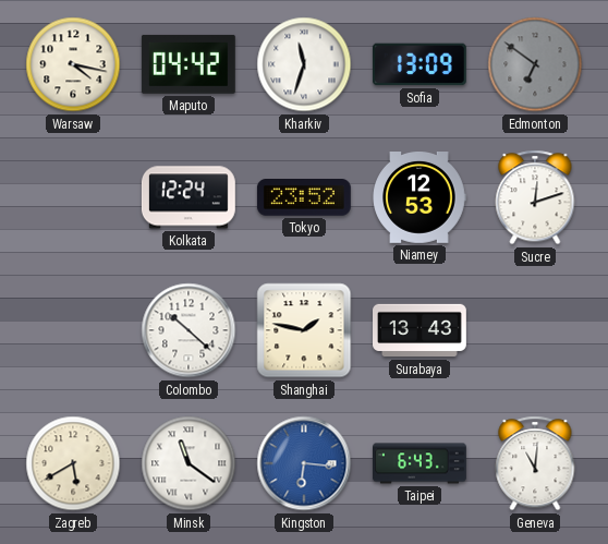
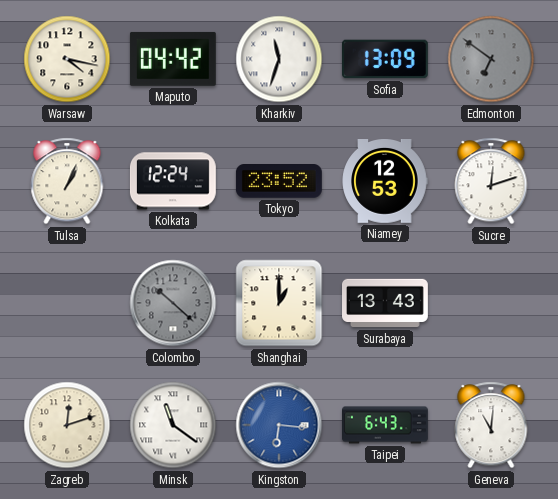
Tulsa: none -> 1:04 (67, 181)
Colombo dial: white -> grey (173, 303)
Shanghai: 1:47 -> 1:00 (279, 303)
Zagreb: 5:40 -> 12:12 (67, 425)
